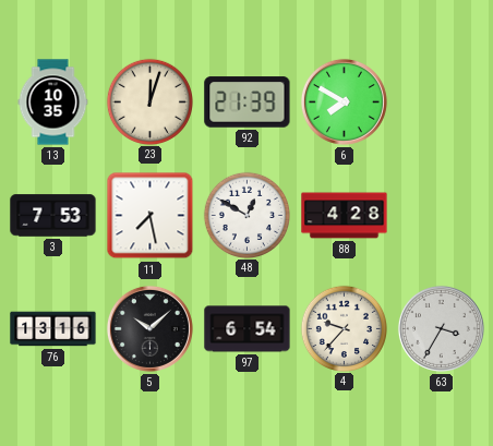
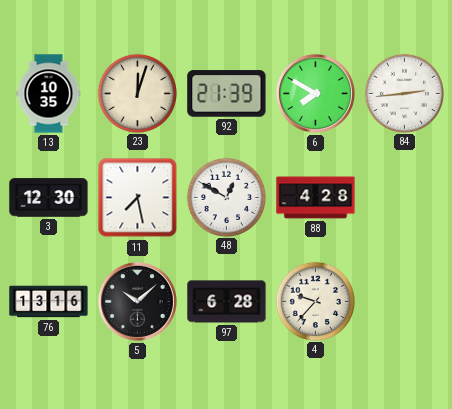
84: none -> 2:44 (404, 93)
3: 7:53 -> 12:30 (49, 198)
97: 6:54 -> 6:28 (227, 302)
63: 3:35 -> none (441, 328)
